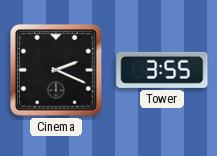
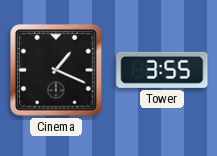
Cinema: 2:19 -> 1:19 (56, 70)
